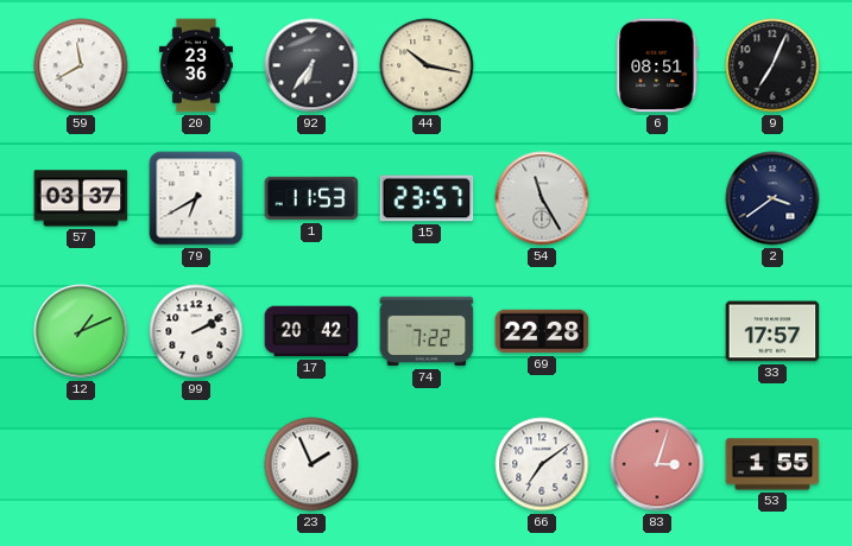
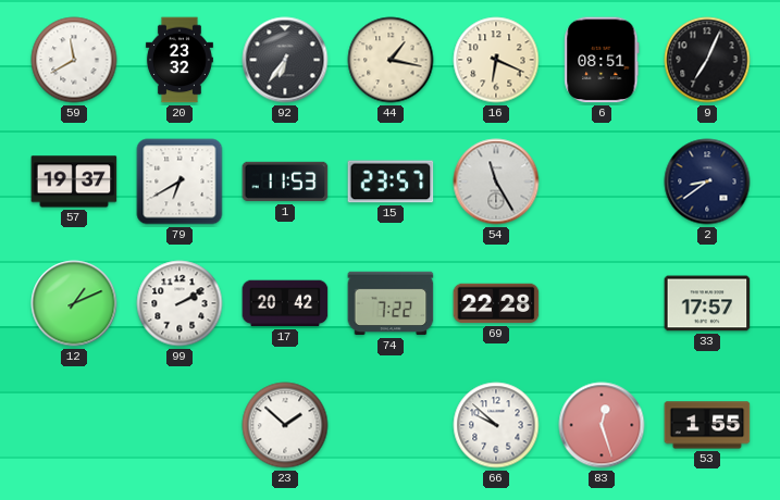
20: 23:36 -> 23:32 (179, 60)
44: 10:17 -> 1:17 (391, 60)
16: none -> 6:19 (496, 60)
57: 03:37 -> 19:37 (74, 182)
2: 3:39 -> 8:39 (707, 182)
23: 1:56 -> 1:52 (285, 425)
66: 7:09 -> 9:52 (496, 425)
83: 3:03 -> 12:27 (602, 425)
